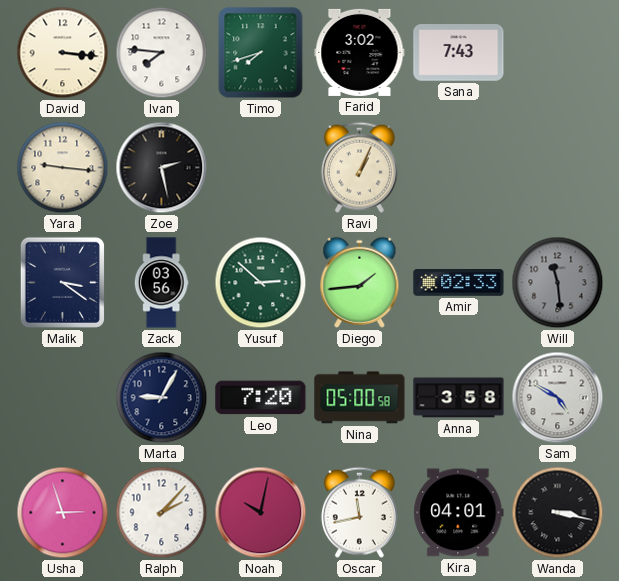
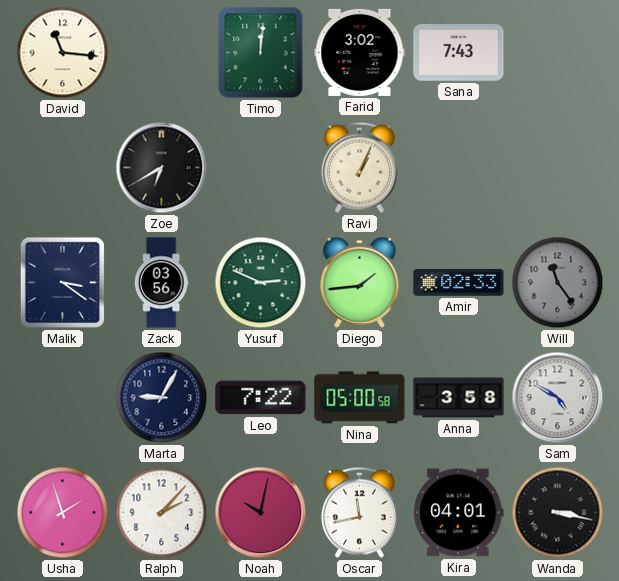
David: 3:16 -> 11:16 (63, 53)
Ivan: 7:46 -> none (162, 53)
Timo: 7:42 -> 12:01 (261, 53)
Yara: 9:16 -> none (63, 168)
Zoe: 2:28 -> 6:40 (162, 168)
Yusuf: 2:52 -> 2:49 (261, 283)
Will: 11:29 -> 11:24 (558, 283)
Leo: 7:20 -> 7:22 (261, 398)
Usha: 2:57 -> 1:57 (63, 513)
